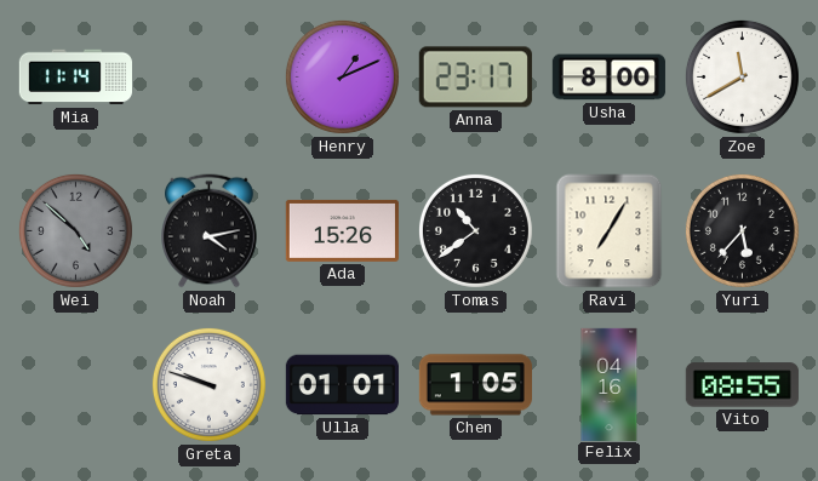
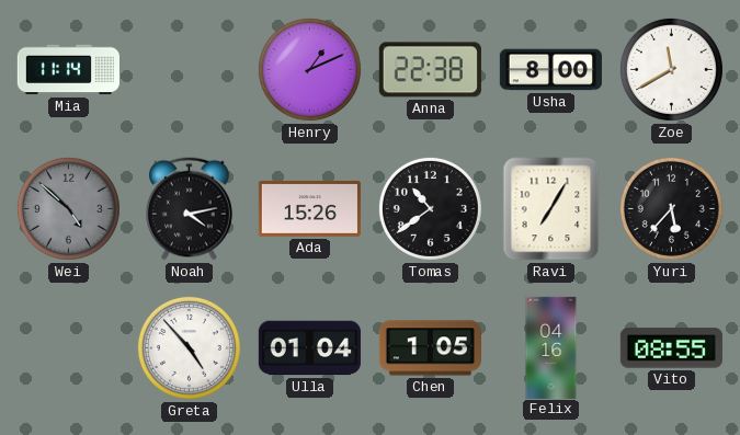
Anna: 23:17 -> 22:38 (430, 70)
Greta: 9:48 -> 4:53 (189, 347)
Ulla: 01:01 -> 01:04 (309, 348)
